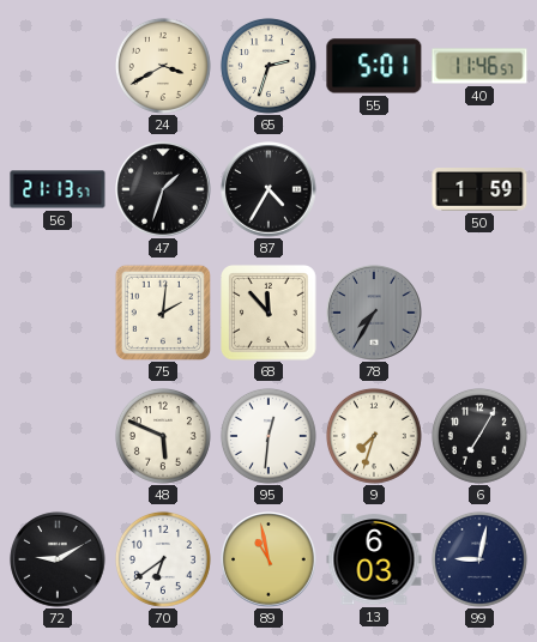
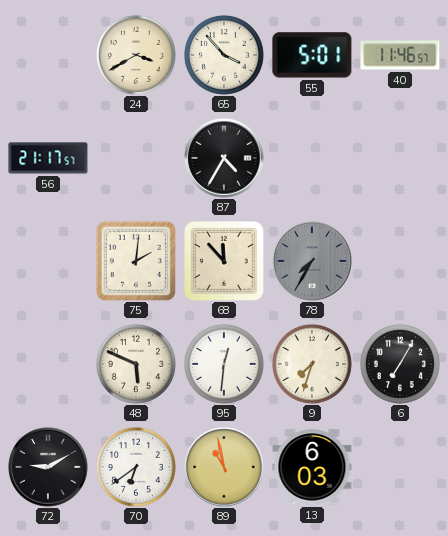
65: 2:33 -> 3:53 (224, 55)
56: 21:13 -> 21:17 (48, 158)
47: 1:33 -> none (163, 189)
50: 1:59 -> none (479, 189)
99: 9:02 -> none (479, 559)
